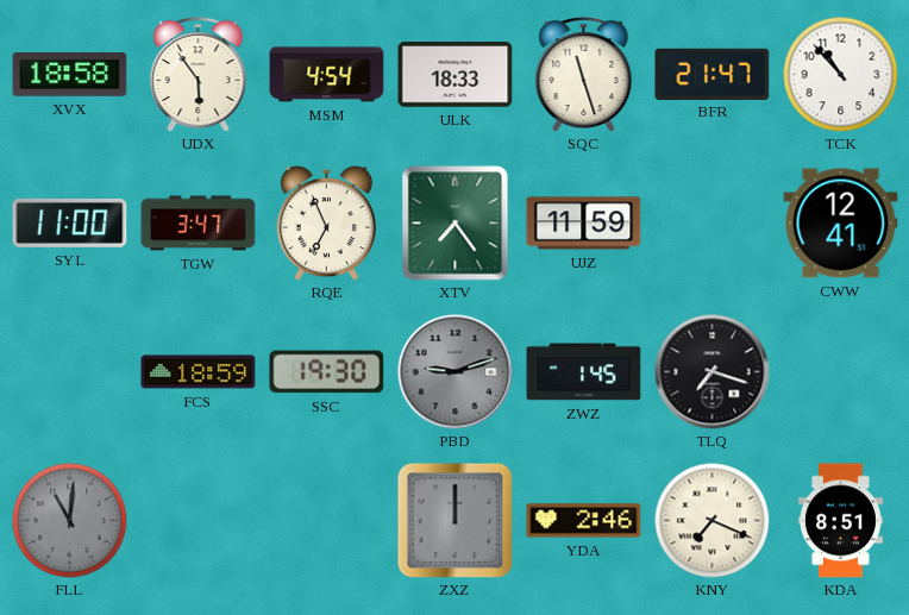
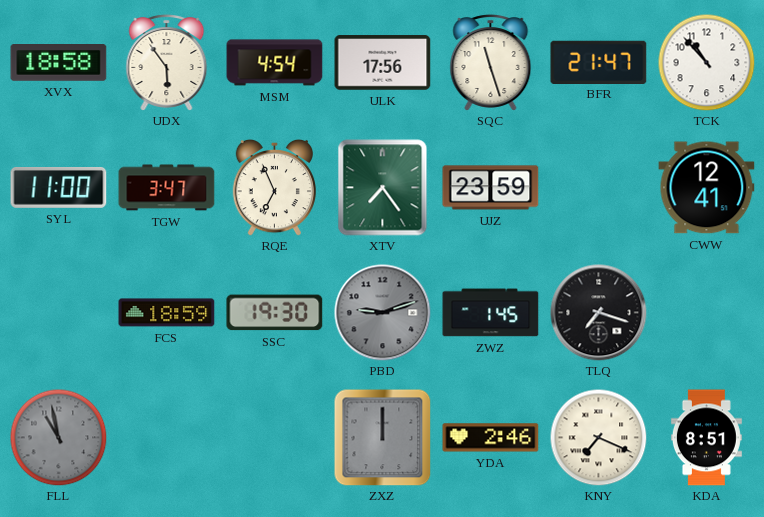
ULK: 18:33 -> 17:56 (383, 63)
UJZ: 11:59 -> 23:59 (491, 188)
FLL: 11:01 -> 10:58 (58, 437)
